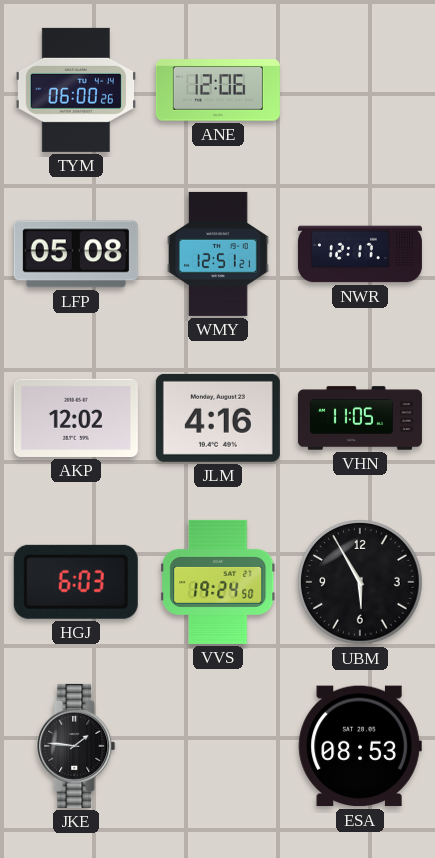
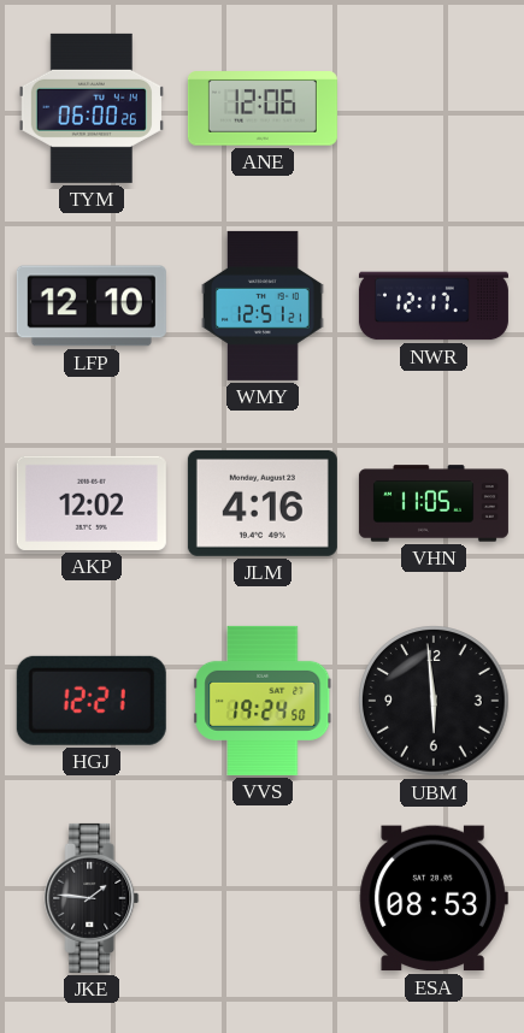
LFP: 05:08 -> 12:10 (92, 306)
HGJ: 6:03 -> 12:21 (92, 701)
UBM: 5:55 -> 5:59 (434, 701)
